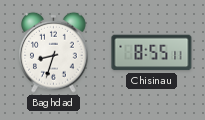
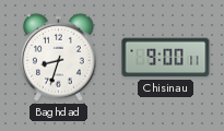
Chisinau: 8:55 -> 9:00 (166, 58)
